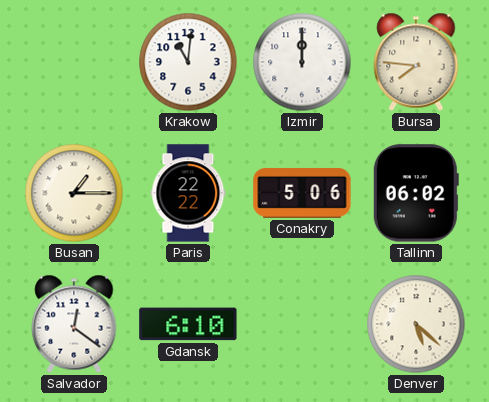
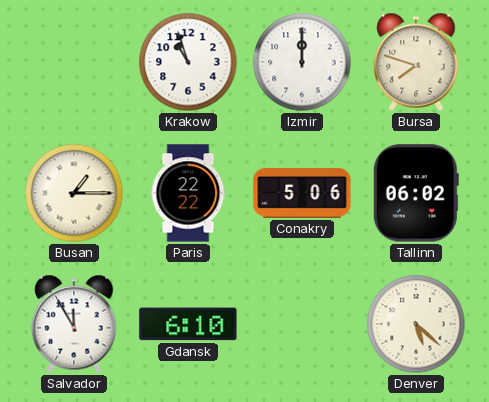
Krakow: 11:01 -> 10:57 (188, 62)
Bursa: 7:46 -> 7:48 (416, 62)
Salvador: 12:21 -> 11:55 (74, 324)
